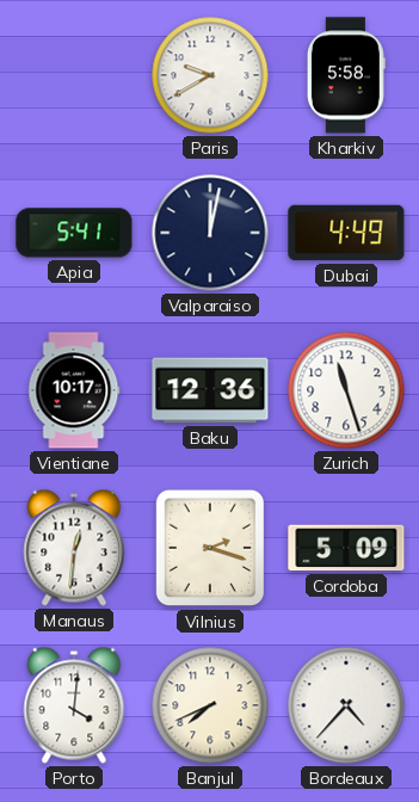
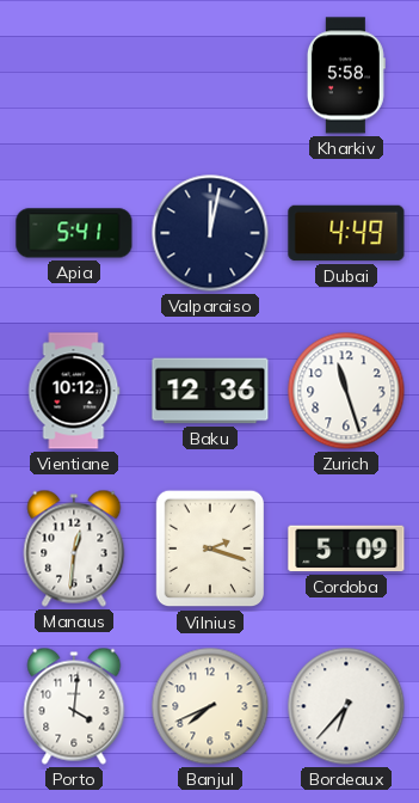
Paris: 9:40 -> none (210, 75)
Vientiane: 10:17 -> 10:12 (74, 391)
Bordeaux: 4:37 -> 6:37 (346, 706)
